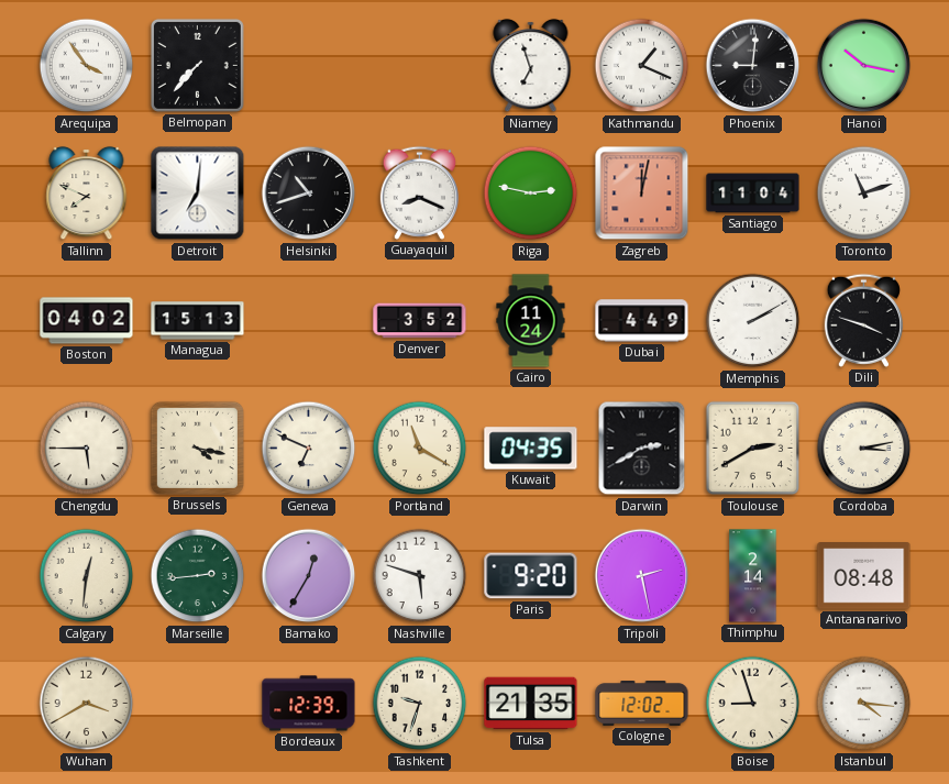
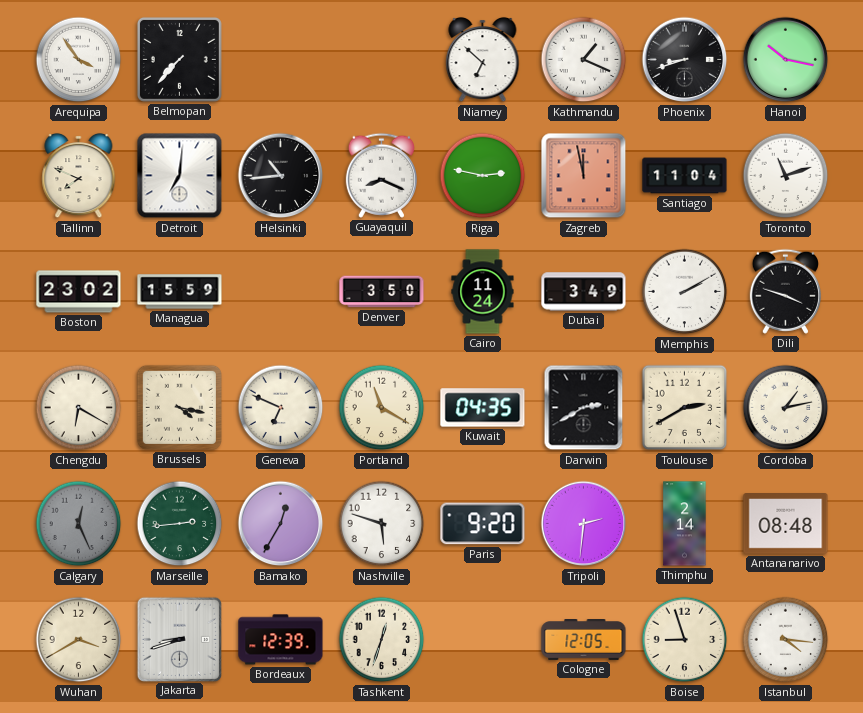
Niamey: 6:57 -> 6:52 (483, 60)
Phoenix: 9:01 -> 8:42 (685, 60)
Helsinki: 10:42 -> 10:44 (281, 176)
Zagreb: 12:02 -> 11:58 (584, 176)
Boston: 04:02 -> 23:02 (79, 292)
Managua: 15:13 -> 15:59 (180, 292)
Denver: 3:52 -> 3:50 (382, 292)
Dubai: 4:49 -> 3:49 (584, 292)
Chengdu: 5:45 -> 6:20 (79, 408)
Cordoba: 3:13 -> 1:13 (786, 408)
Calgary: 12:31 -> 12:26 (79, 524)
Calgary dial: cream -> grey (79, 524)
Tripoli: 2:28 -> 2:31 (584, 524)
Jakarta: none -> 8:42 (179, 639)
Tashkent: 9:33 -> 12:33 (382, 640)
Tulsa: 21:35 -> none (531, 704)
Cologne: 12:02 -> 12:05 (584, 640)
